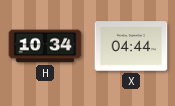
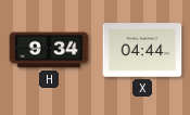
H: 10:34 -> 9:34 (49, 50)
